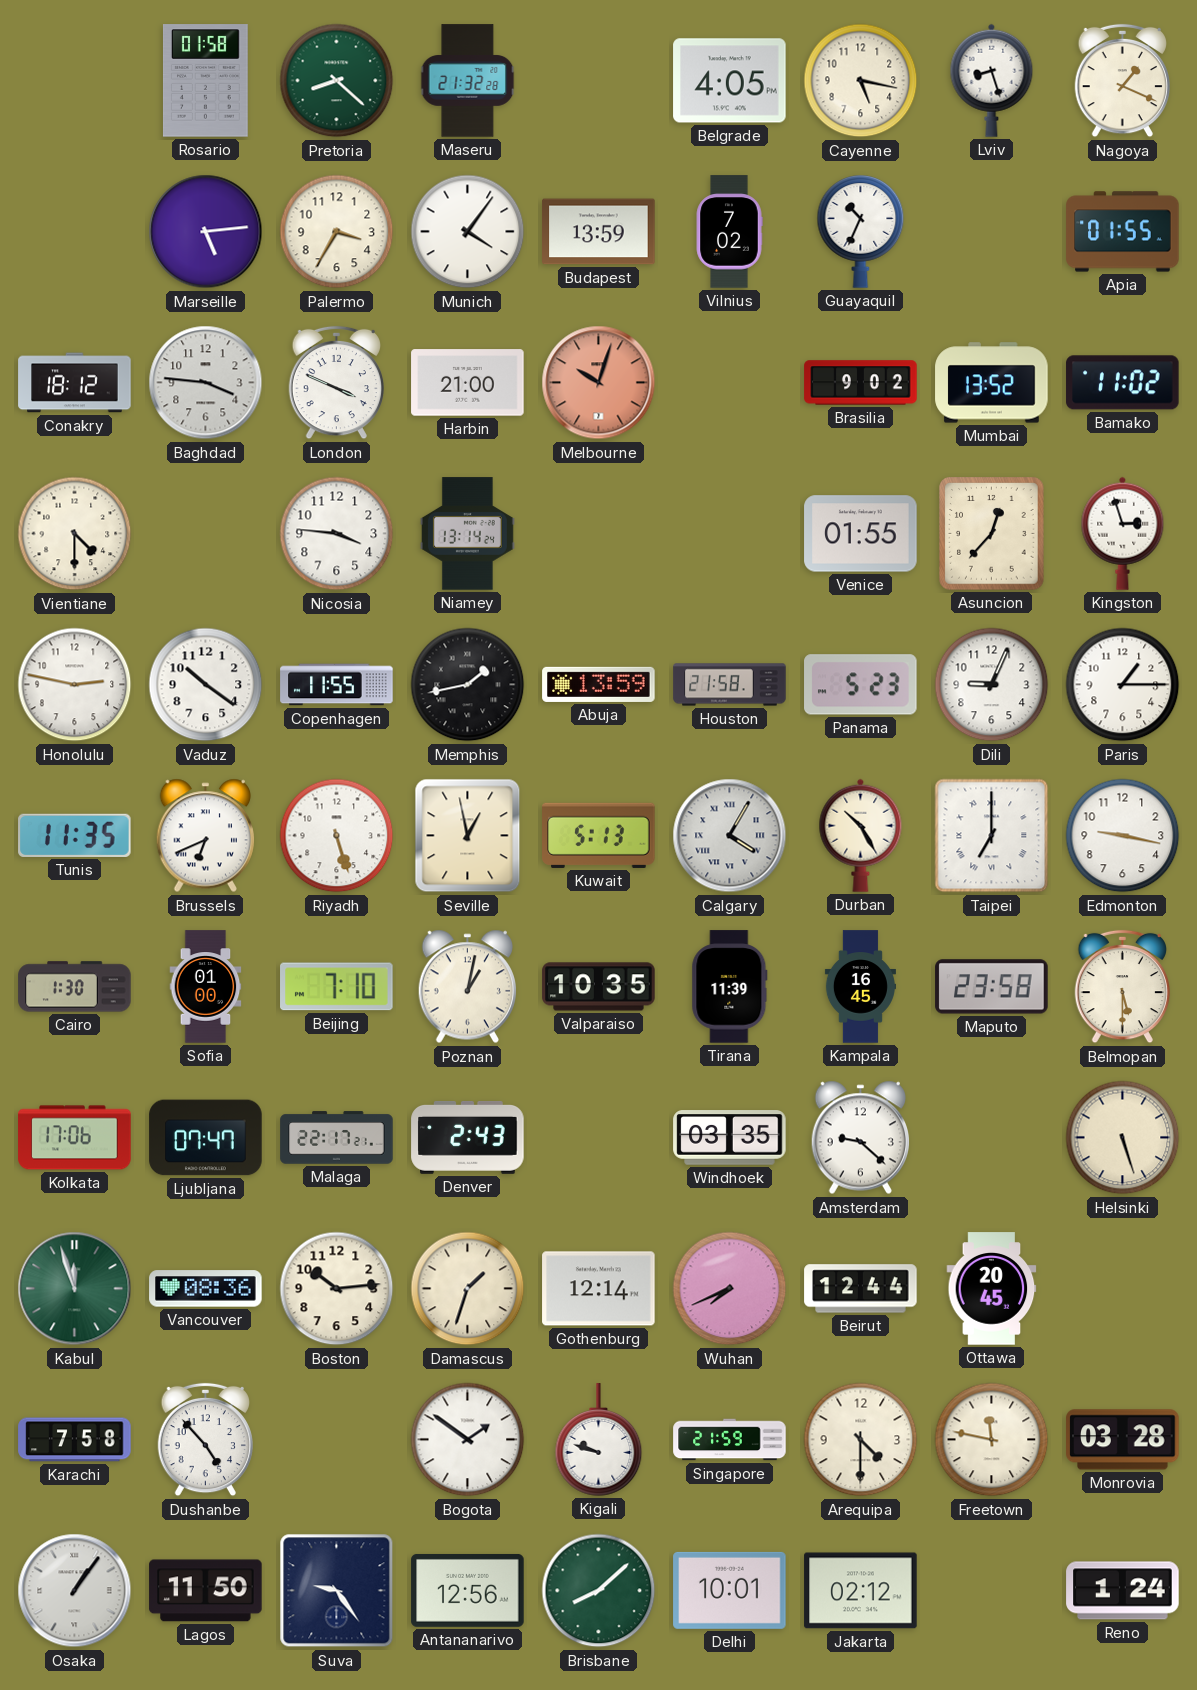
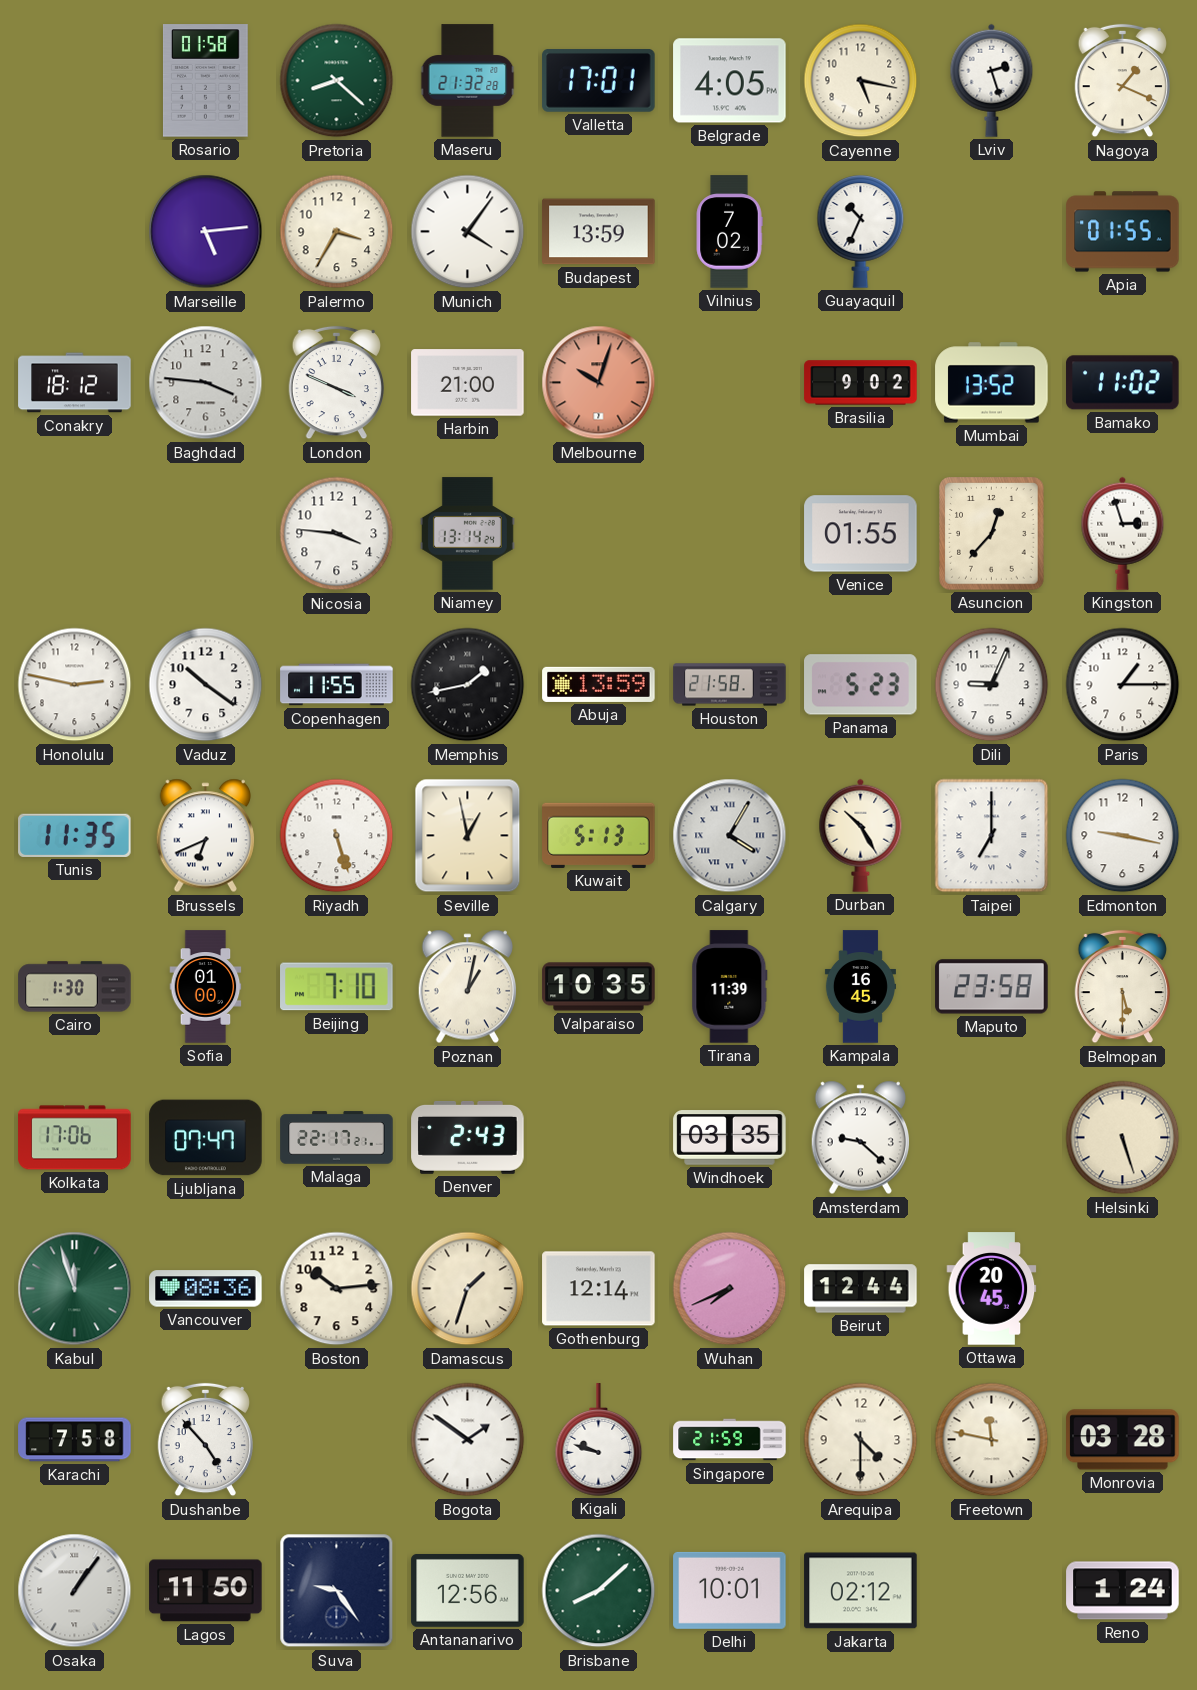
Valletta: none -> 17:01 (599, 81)
Lviv: 8:27 -> 2:27 (992, 80)
Vientiane: 4:30 -> none (75, 534)
